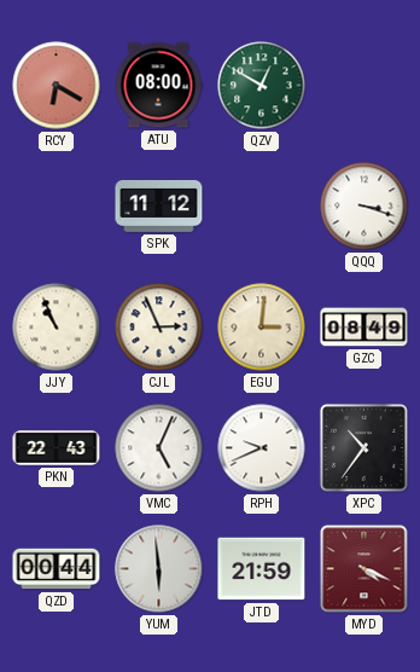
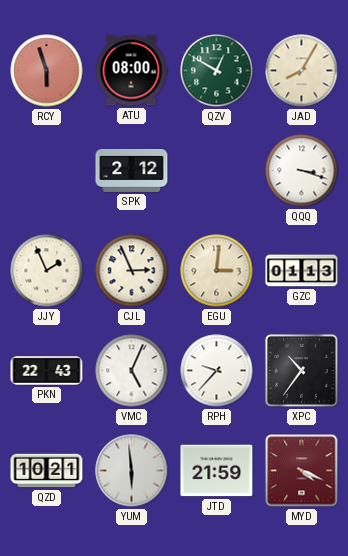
RCY: 6:20 -> 5:57 (47, 71)
JAD: none -> 8:05 (302, 71)
SPK: 11:12 -> 2:12 (132, 170)
JJY: 10:56 -> 1:56 (47, 271)
GZC: 08:49 -> 01:13 (302, 271)
RPH: 9:41 -> 9:37 (217, 371)
QZD: 00:44 -> 10:21 (47, 471)
